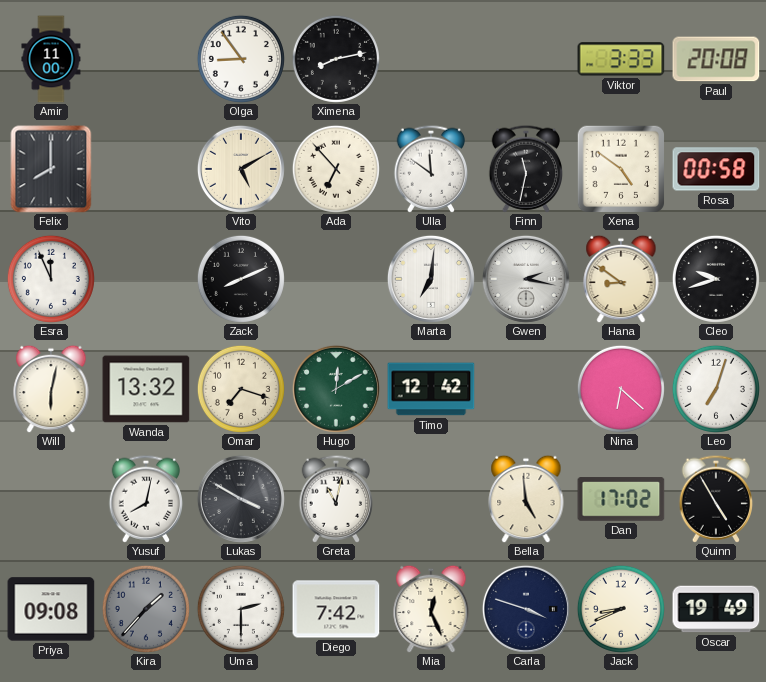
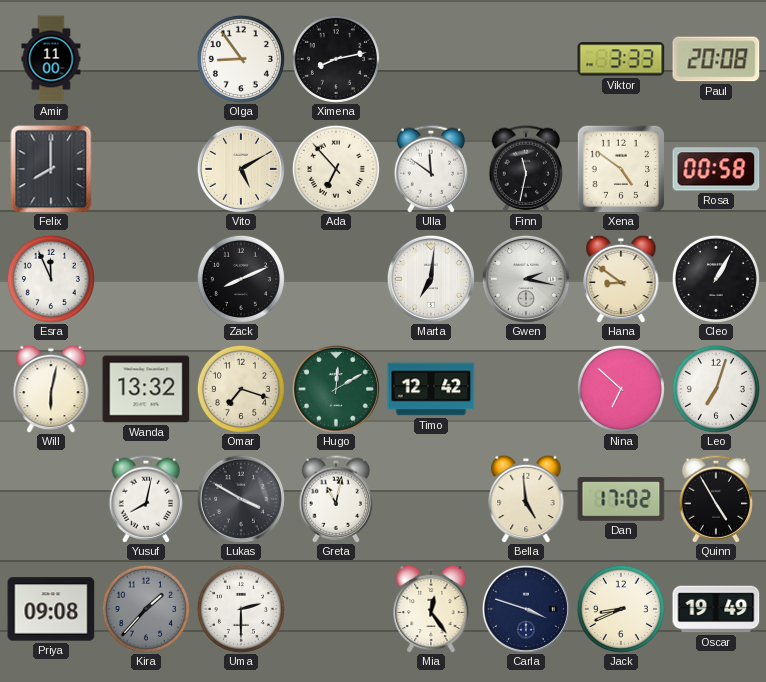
Cleo: 9:42 -> 1:05 (716, 279)
Nina: 6:22 -> 6:52 (621, 389)
Diego: 7:42 -> none (336, 609)
Mia: 12:26 -> 12:24 (431, 609)
